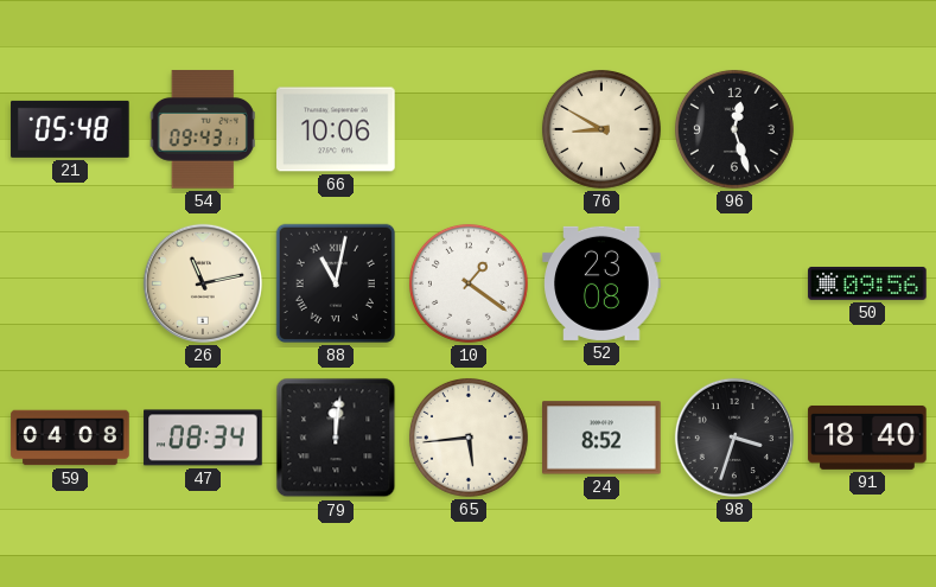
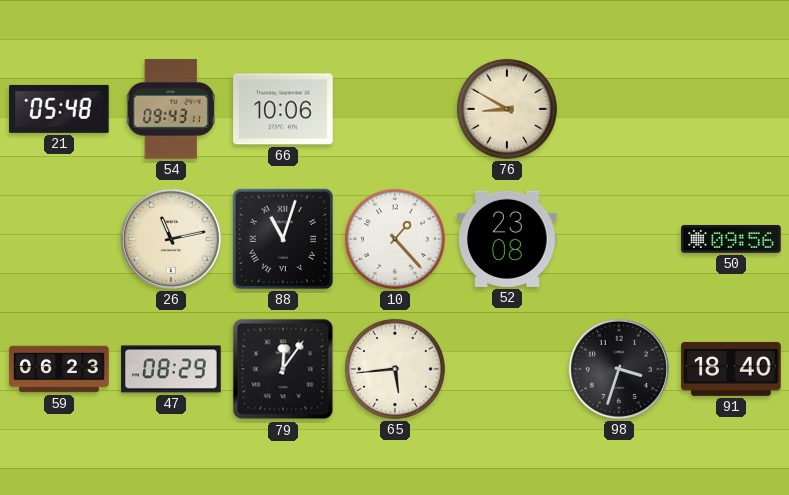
96: 12:27 -> none (734, 129)
88: 11:02 -> 11:03 (283, 239)
10: 1:21 -> 1:23 (395, 239)
59: 04:08 -> 06:23 (59, 369)
47: 08:34 -> 08:29 (171, 369)
79: 12:01 -> 12:06 (283, 369)
24: 8:52 -> none (601, 438)
